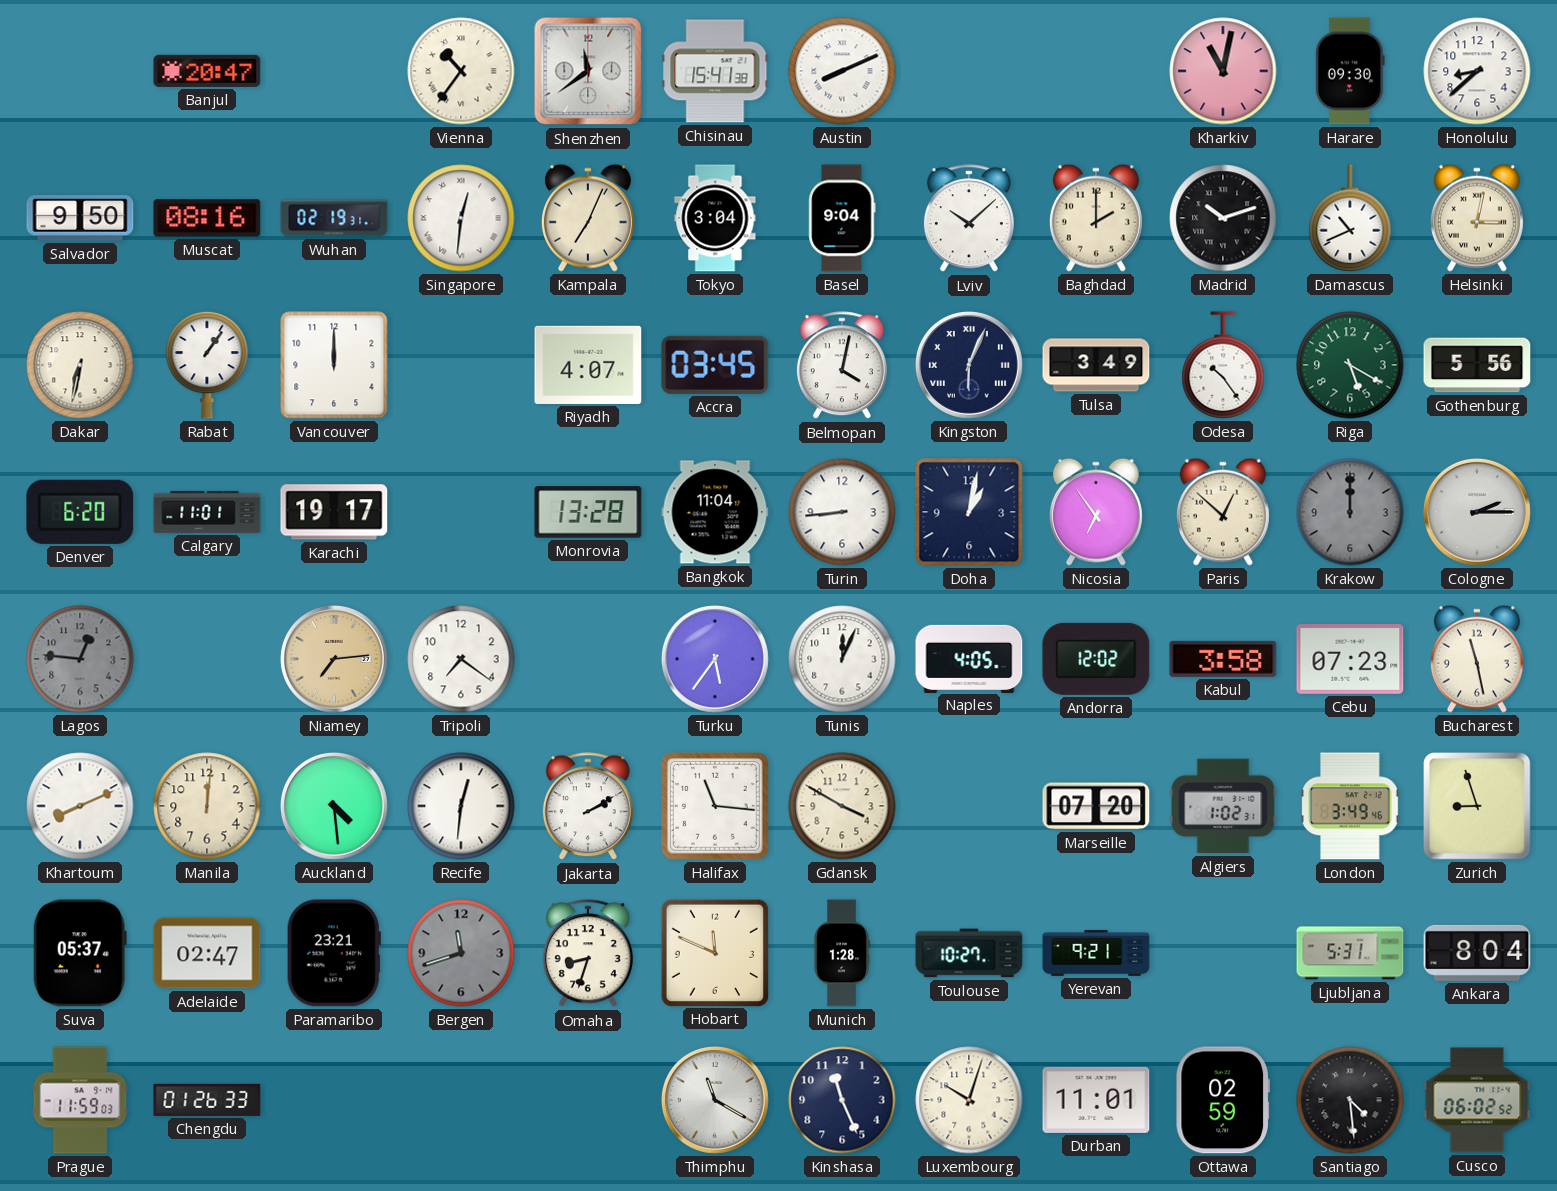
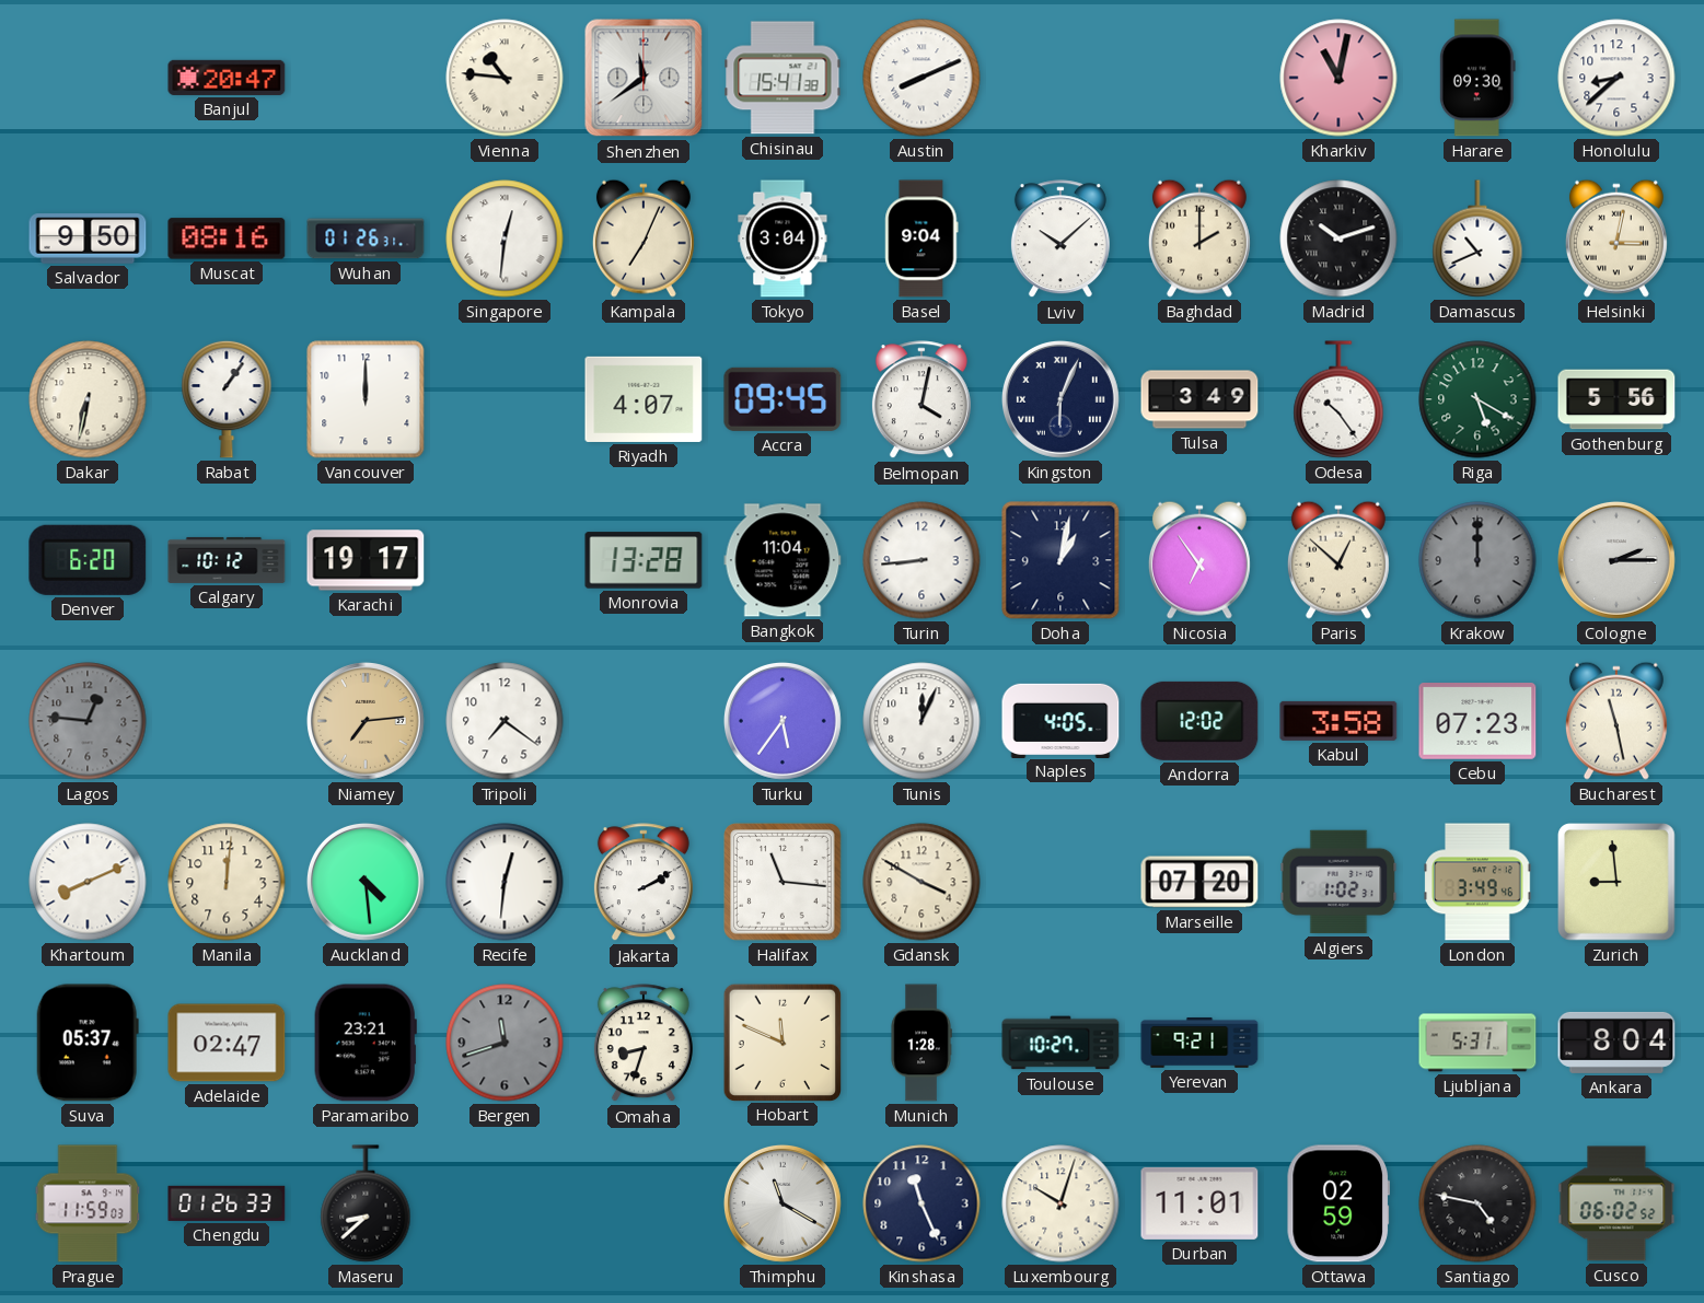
Vienna: 10:36 -> 10:46 (505, 78)
Wuhan: 02:19 -> 01:26 (366, 239)
Accra: 03:45 -> 09:45 (783, 399)
Calgary: 11:01 -> 10:12 (227, 560)
Zurich: 8:57 -> 8:59 (1618, 883)
Maseru: none -> 8:38 (366, 1203)
Santiago: 4:29 -> 4:47 (1477, 1203)
